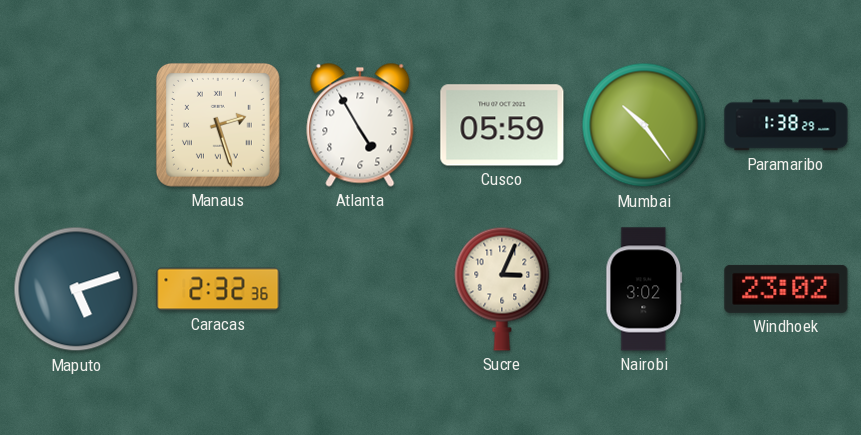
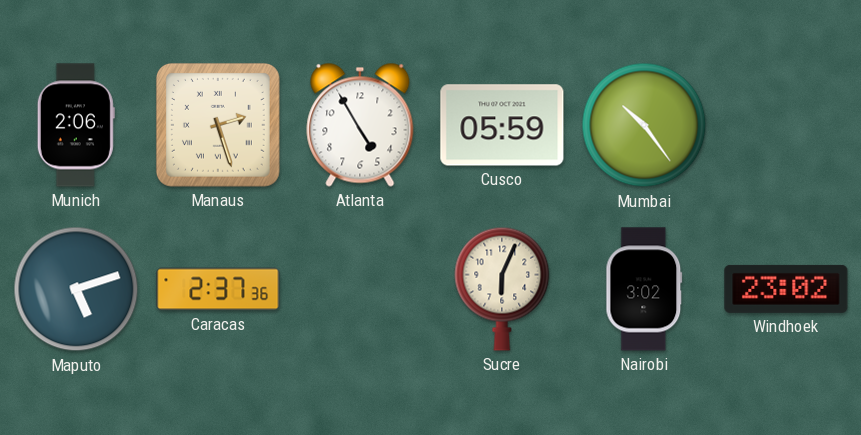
Munich: none -> 2:06 (76, 125)
Paramaribo: 1:38 -> none (786, 125)
Caracas: 2:32 -> 2:37 (218, 289)
Sucre: 3:04 -> 6:04 (502, 289)
